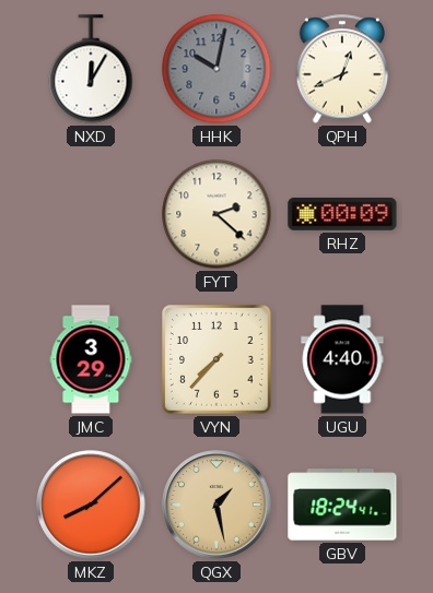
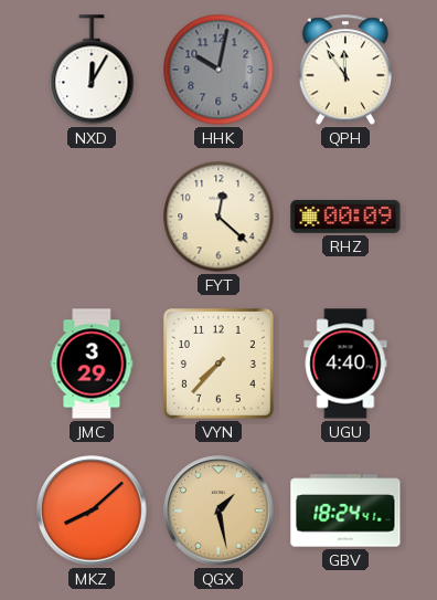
QPH: 12:41 -> 11:54 (344, 70)
FYT: 2:22 -> 12:22 (218, 217)
